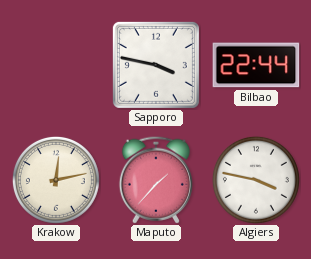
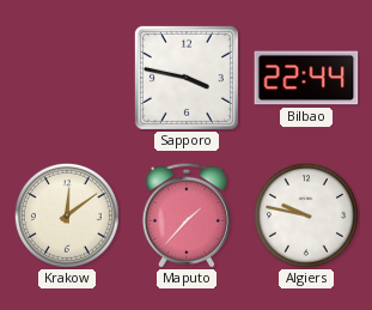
Krakow: 12:13 -> 12:09 (67, 215)
Algiers: 3:47 -> 9:47 (306, 215)
